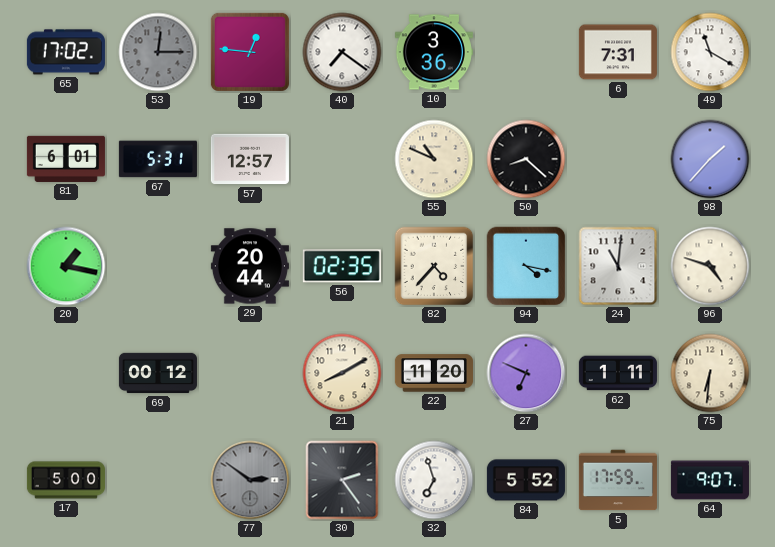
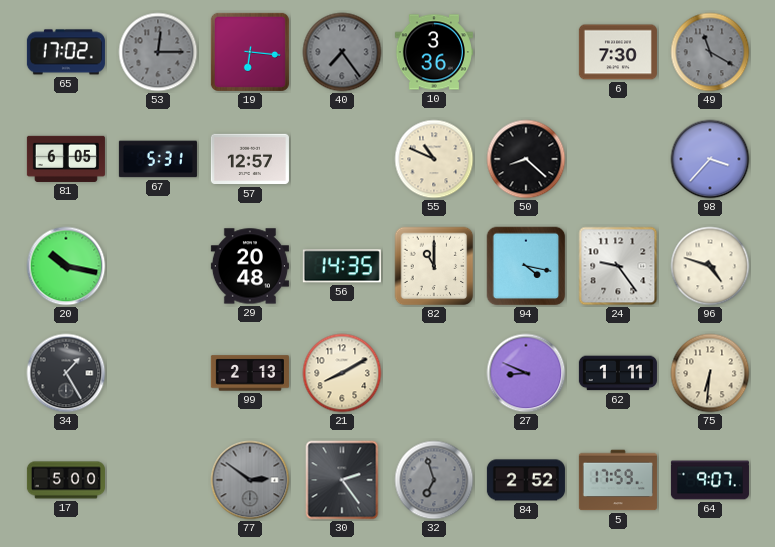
19: 12:46 -> 6:16 (250, 52)
40: 7:21 -> 7:24 (342, 52)
40 dial: white -> grey (342, 52)
6: 7:31 -> 7:30 (618, 52)
49 dial: white -> grey (710, 52)
81: 6:01 -> 6:05 (66, 159)
98: 1:37 -> 3:37 (710, 159)
20: 1:17 -> 10:17 (66, 266)
29: 20:44 -> 20:48 (250, 266)
56: 02:35 -> 14:35 (342, 266)
82: 4:37 -> 11:00 (434, 266)
24: 11:01 -> 9:24 (618, 266)
34: none -> 1:25 (66, 373)
69: 00:12 -> none (158, 373)
99: none -> 2:13 (250, 373)
22: 11:20 -> none (434, 373)
27: 6:49 -> 8:49 (526, 373)
32 dial: white -> grey (434, 480)
84: 5:52 -> 2:52 (526, 480)
